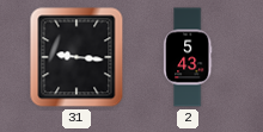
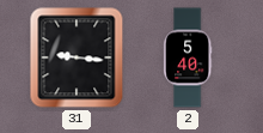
2: 5:43 -> 5:40 (188, 58)
